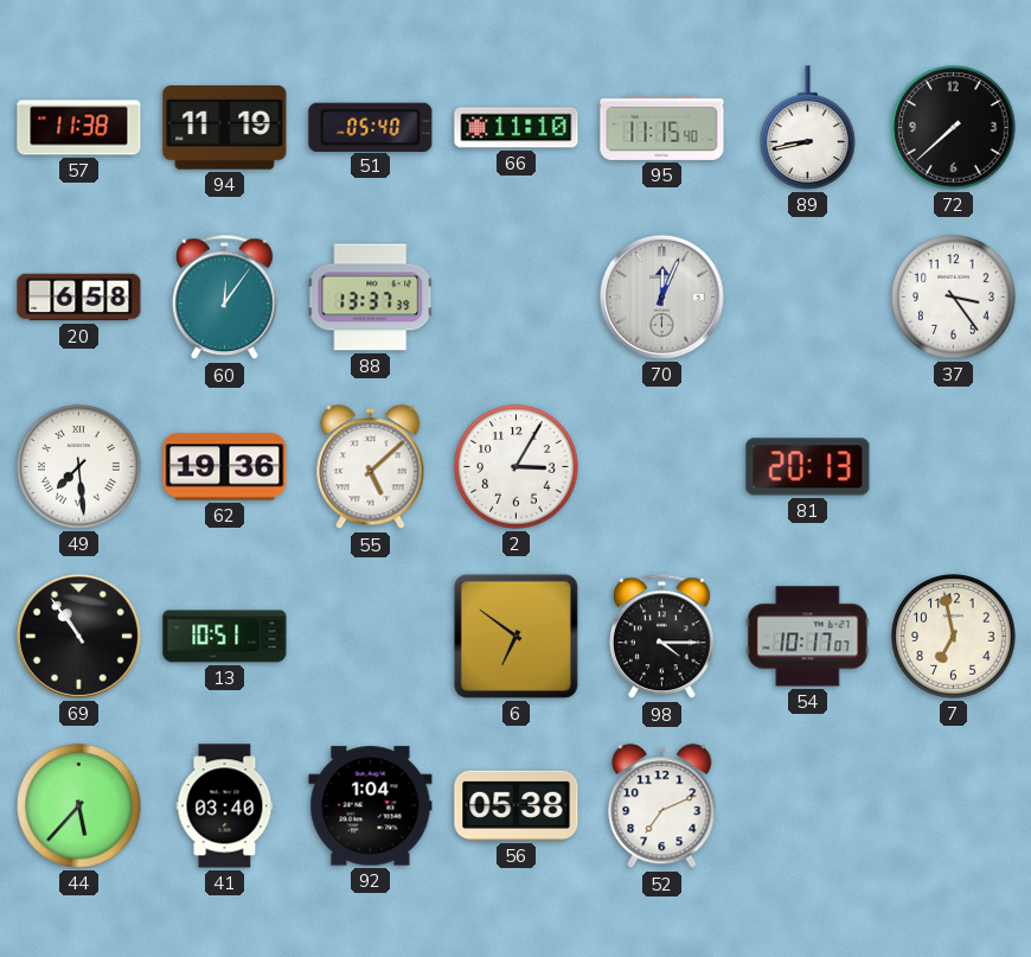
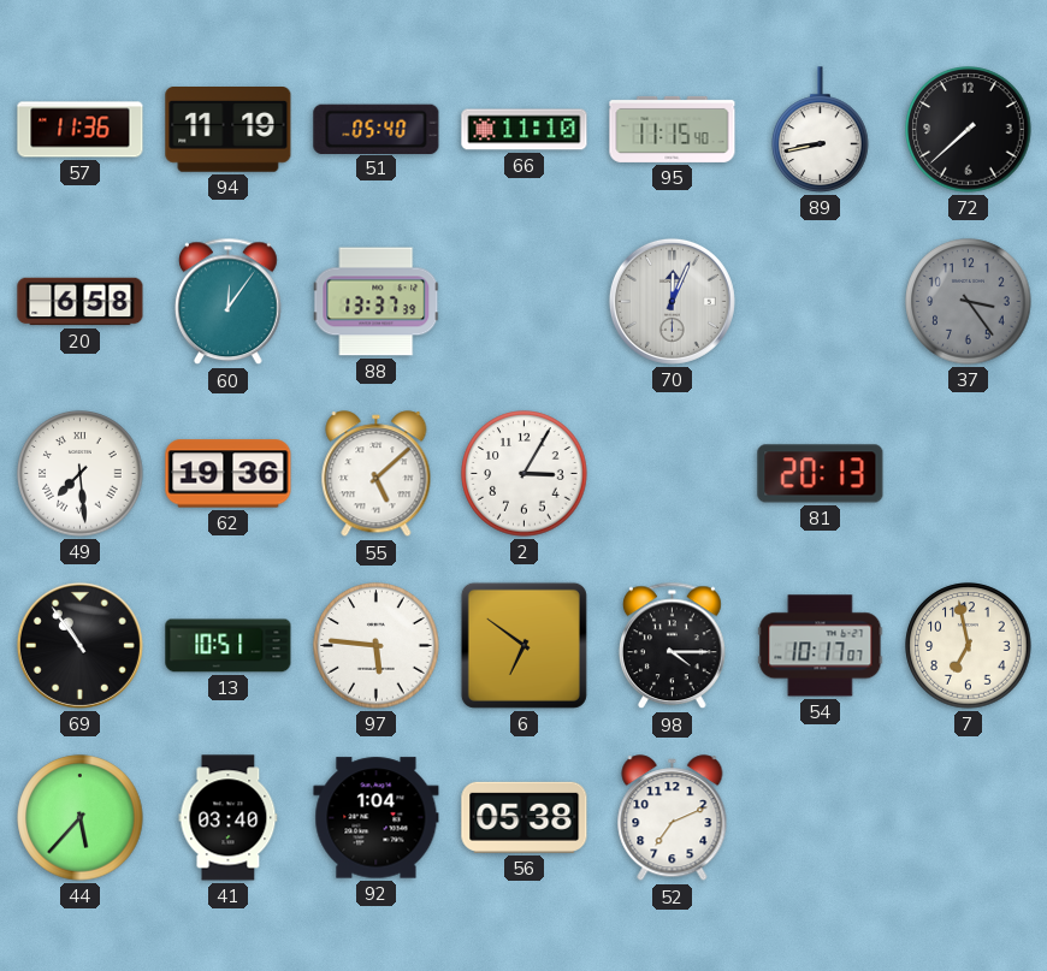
57: 11:38 -> 11:36 (81, 130)
37 dial: white -> grey (969, 302)
97: none -> 5:46 (377, 646)
